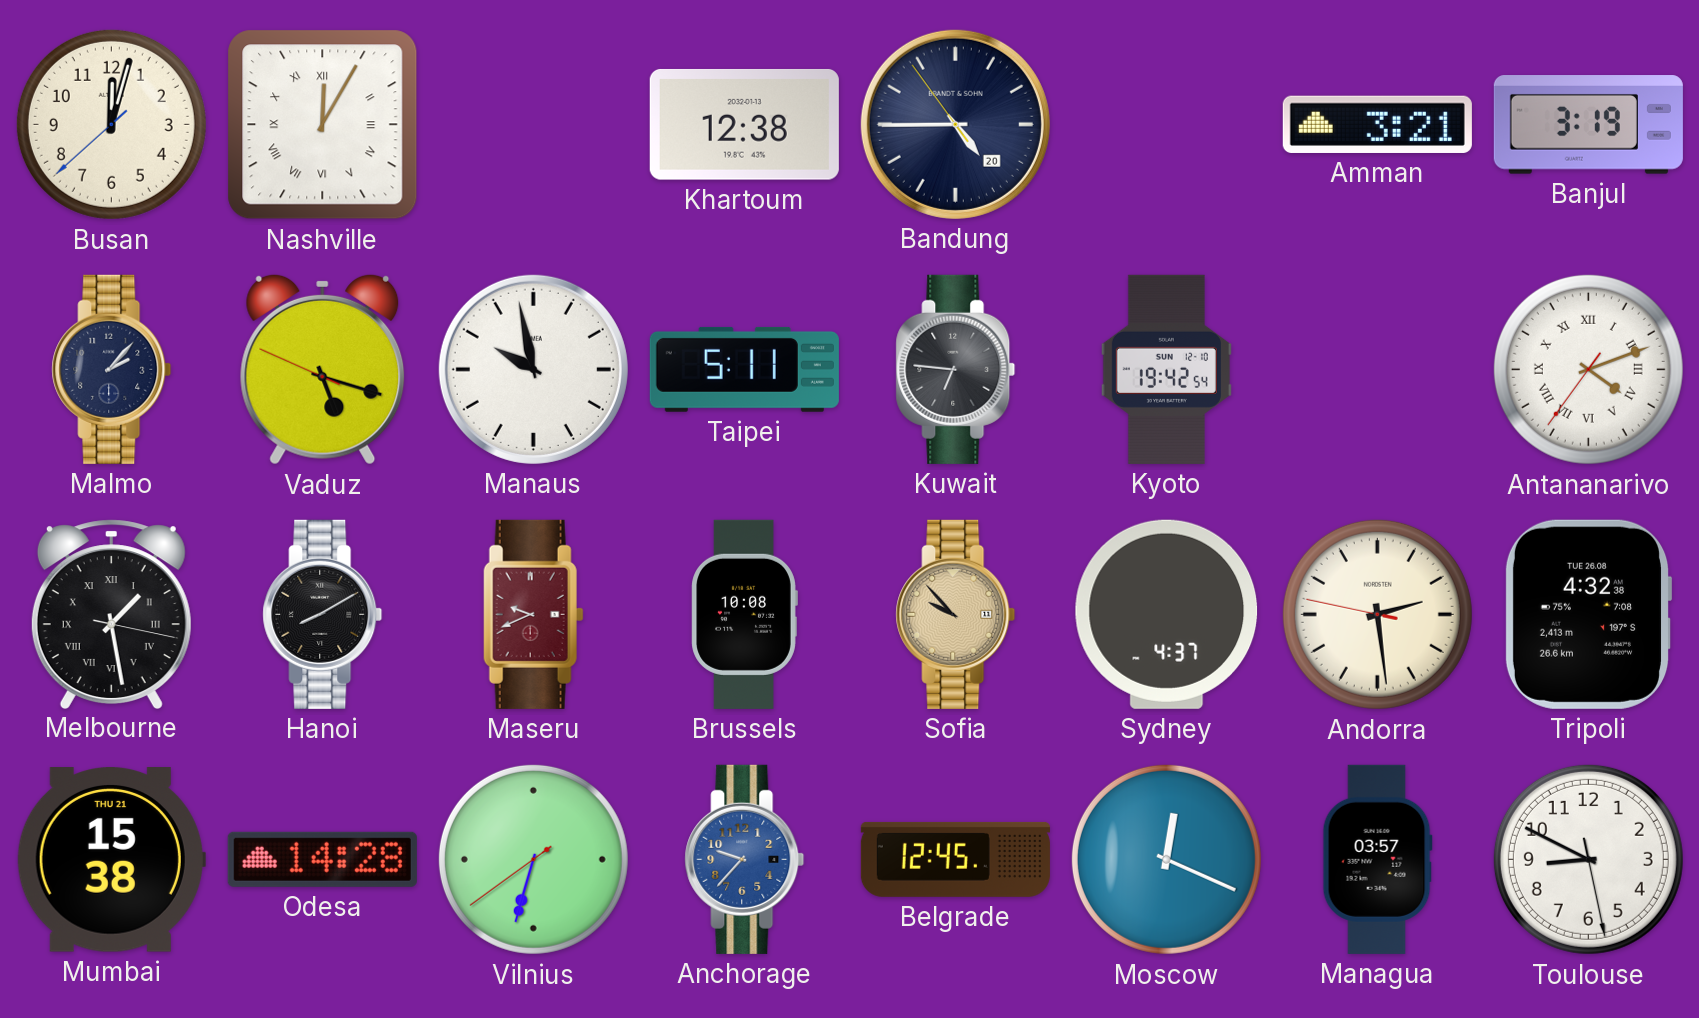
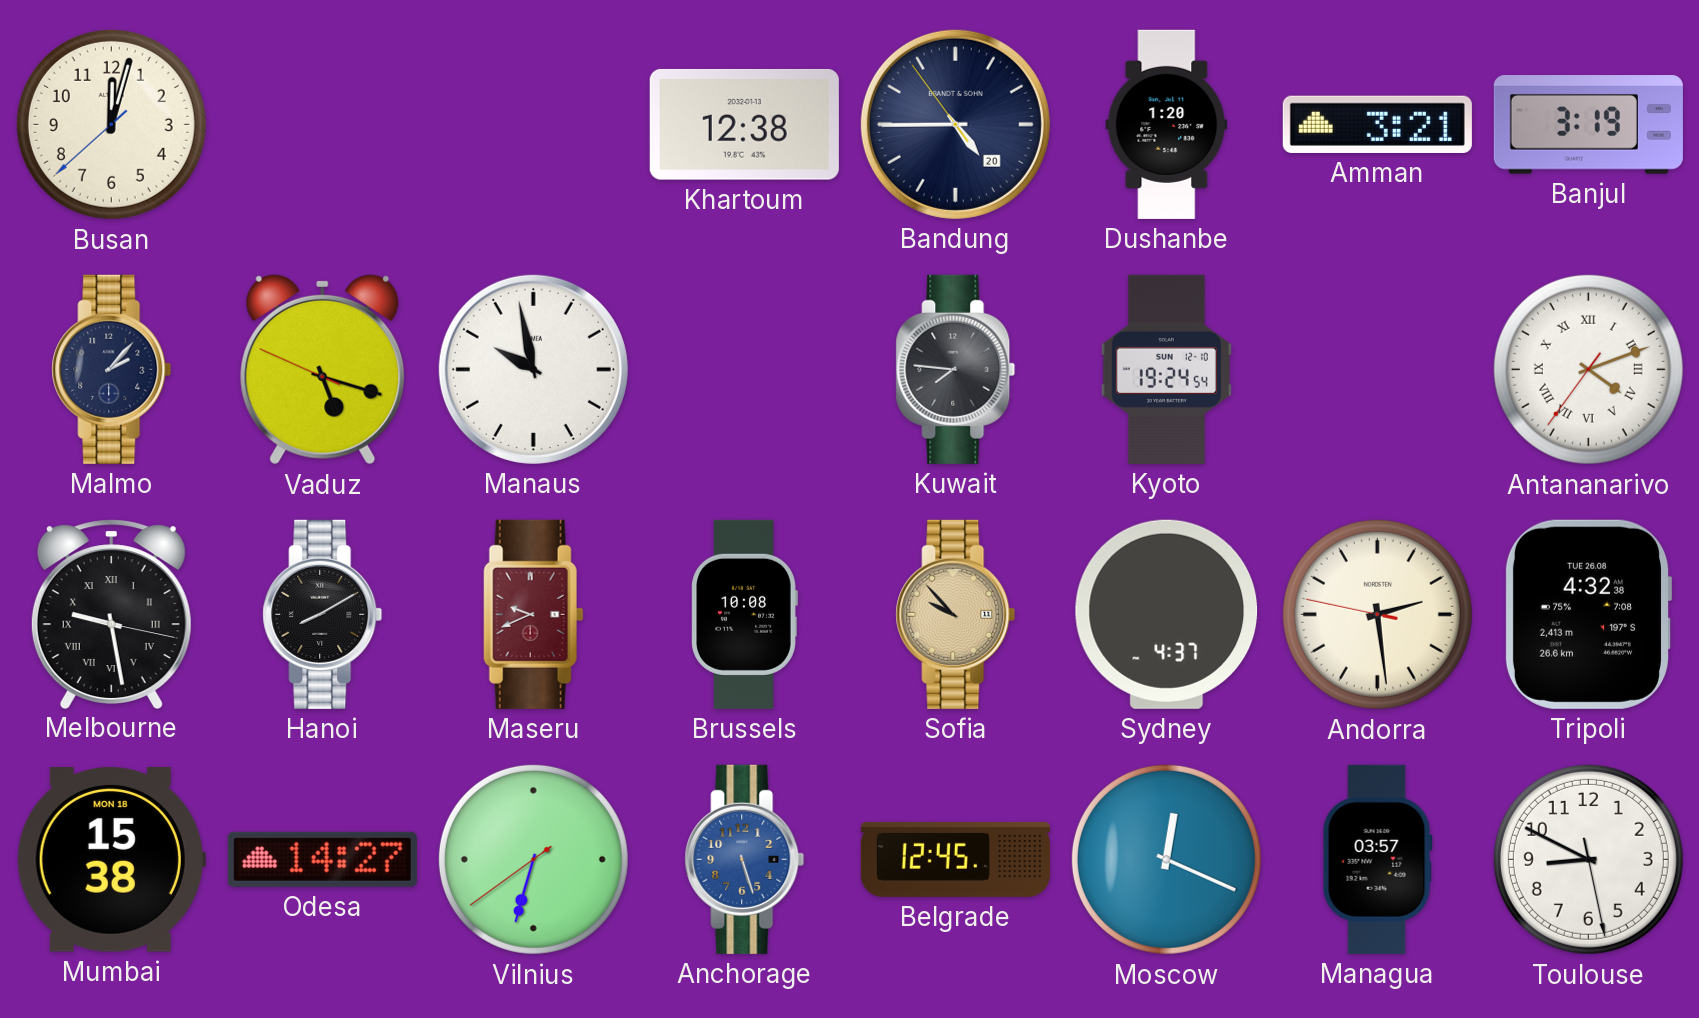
Nashville: 12:05 -> none (323, 125)
Dushanbe: none -> 1:20 (1167, 124)
Taipei: 5:11 -> none (744, 369)
Kuwait: 6:46 -> 7:46 (956, 369)
Kyoto: 19:42 -> 19:24 (1166, 369)
Melbourne: 1:28 -> 9:28 (111, 614)
Mumbai date: THU 21 -> MON 18 (111, 860)
Odesa: 14:28 -> 14:27 (322, 859)
Anchorage: 9:37 -> 5:27 (745, 859)
